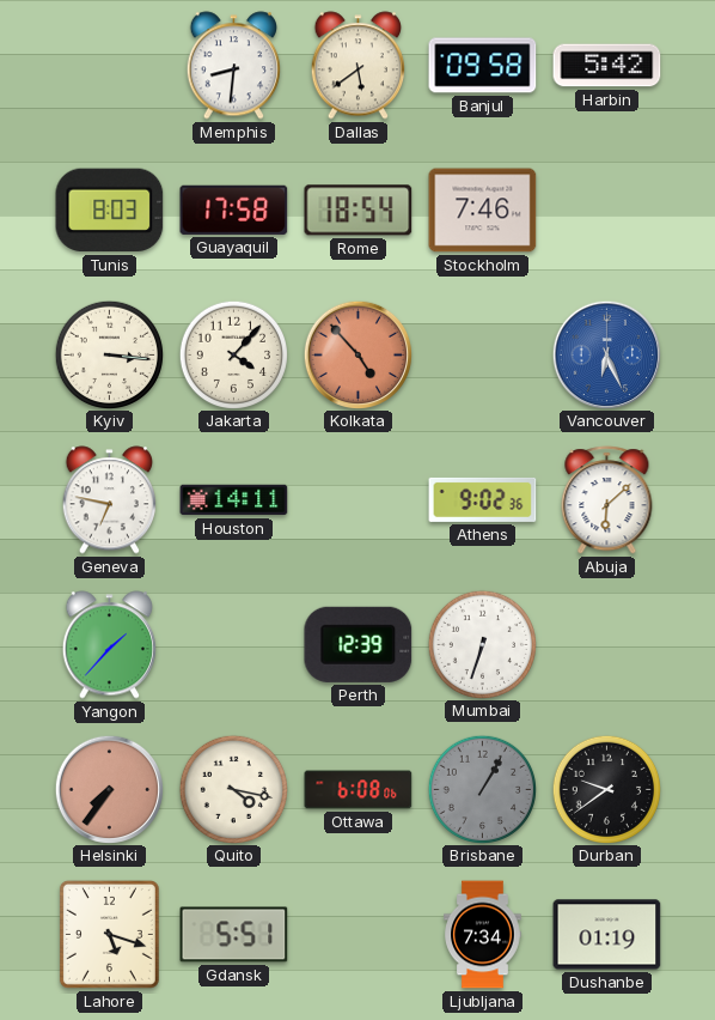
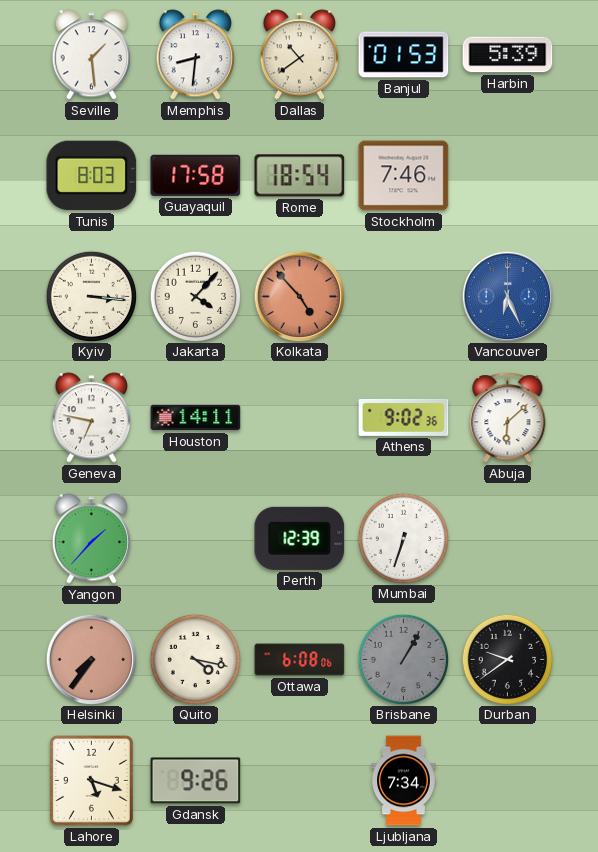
Seville: none -> 1:29 (91, 55)
Dallas: 5:39 -> 10:39 (299, 55)
Banjul: 09:58 -> 01:53 (404, 55)
Harbin: 5:42 -> 5:39 (508, 55)
Gdansk: 5:51 -> 9:26 (196, 781)
Dushanbe: 01:19 -> none (607, 935)
